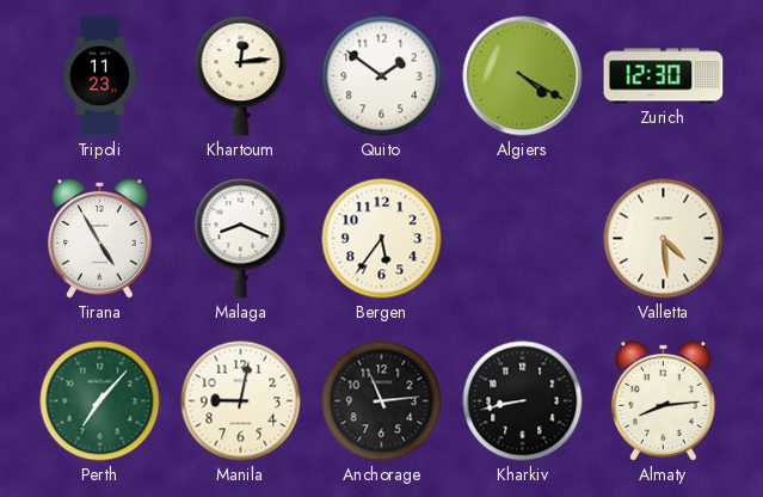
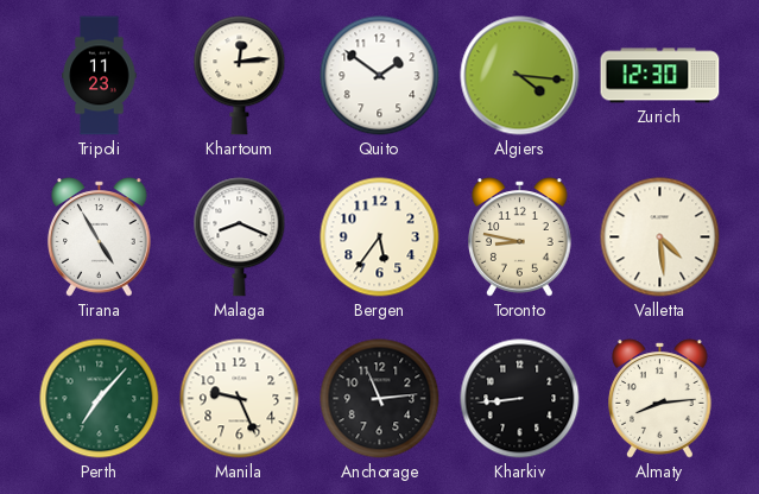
Algiers: 4:20 -> 4:16 (520, 76)
Toronto: none -> 8:47 (520, 237)
Manila: 9:02 -> 9:26 (240, 399)
Kharkiv: 8:43 -> 8:44 (520, 399)
